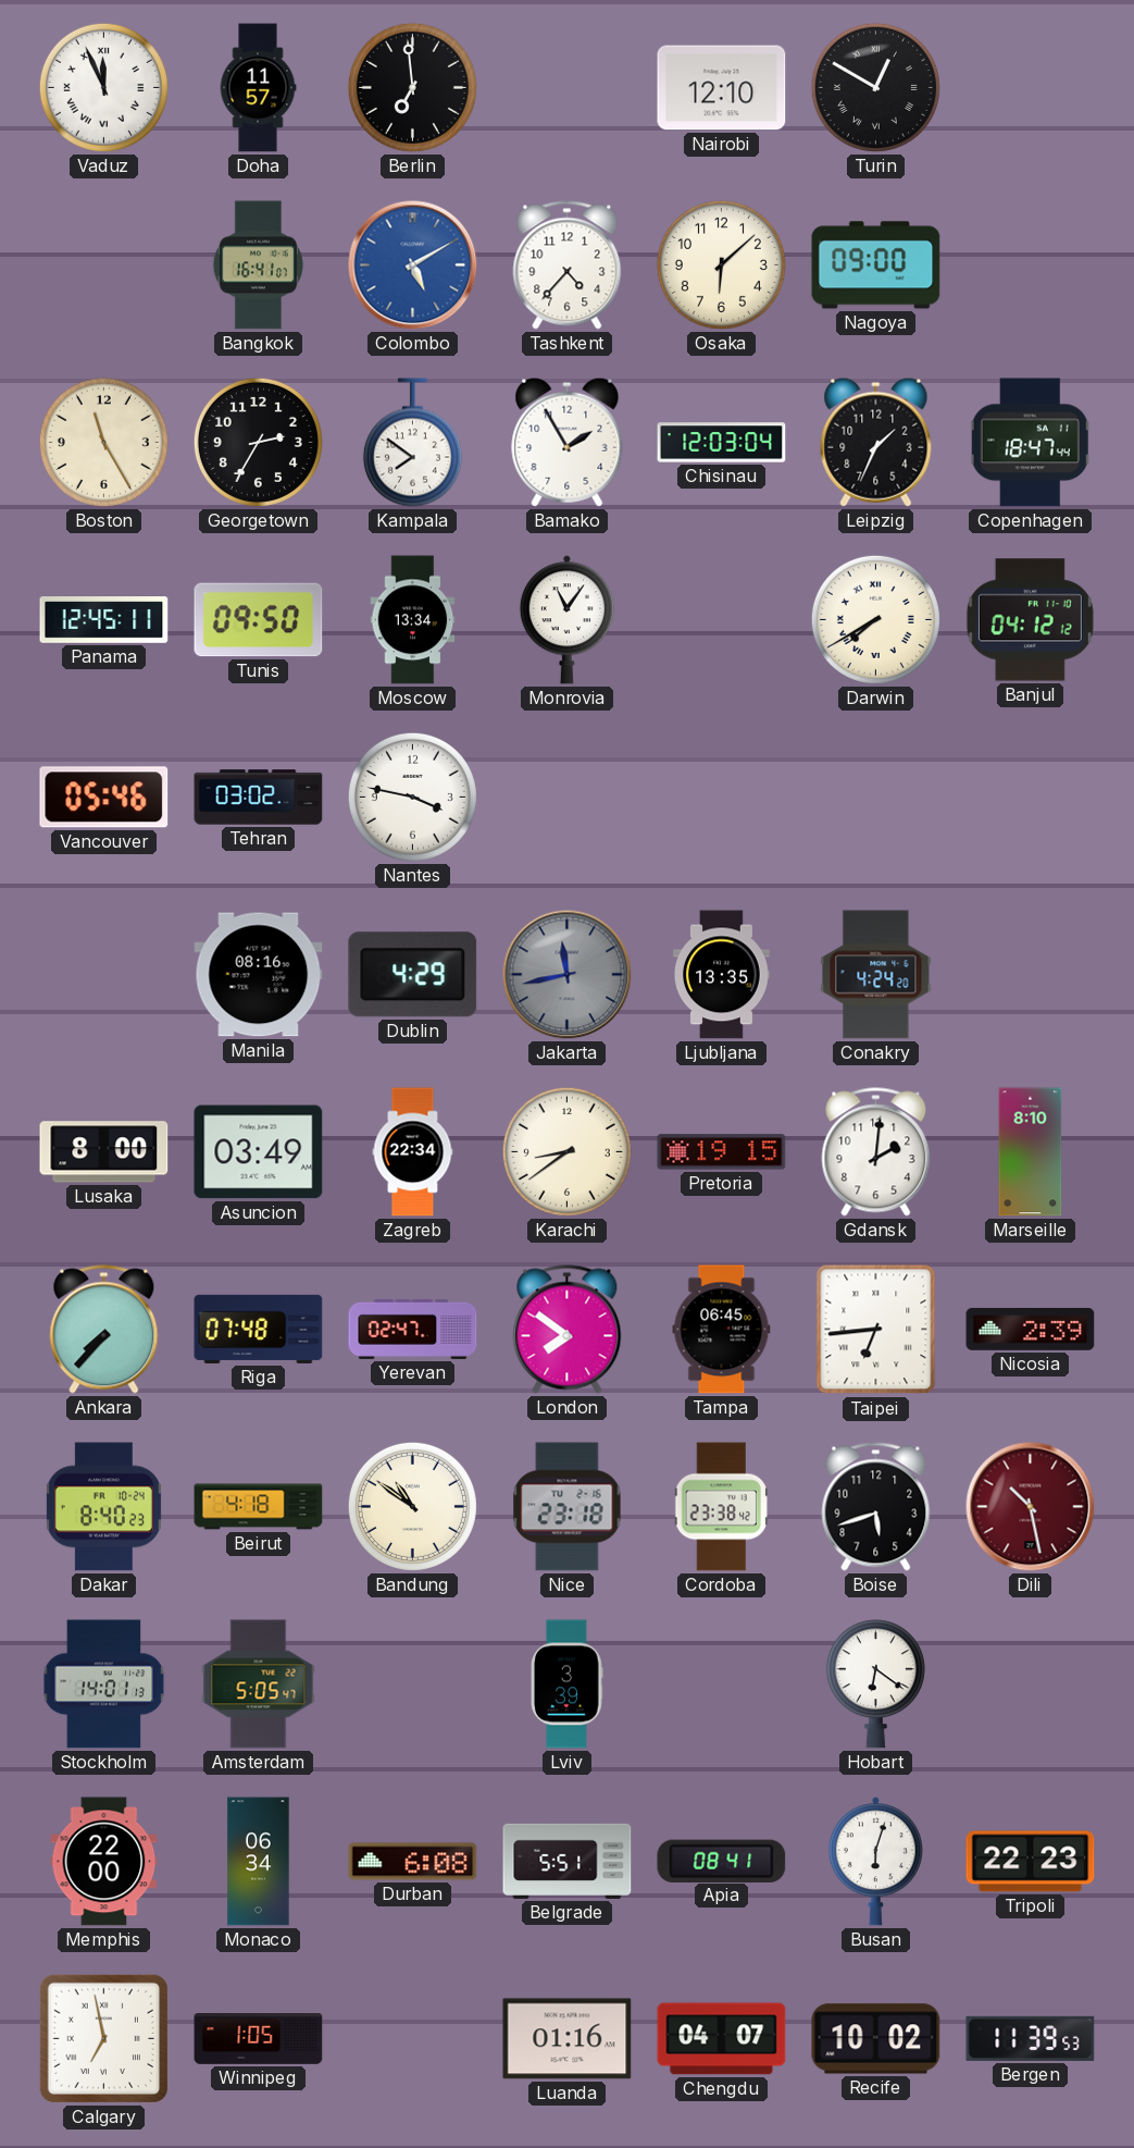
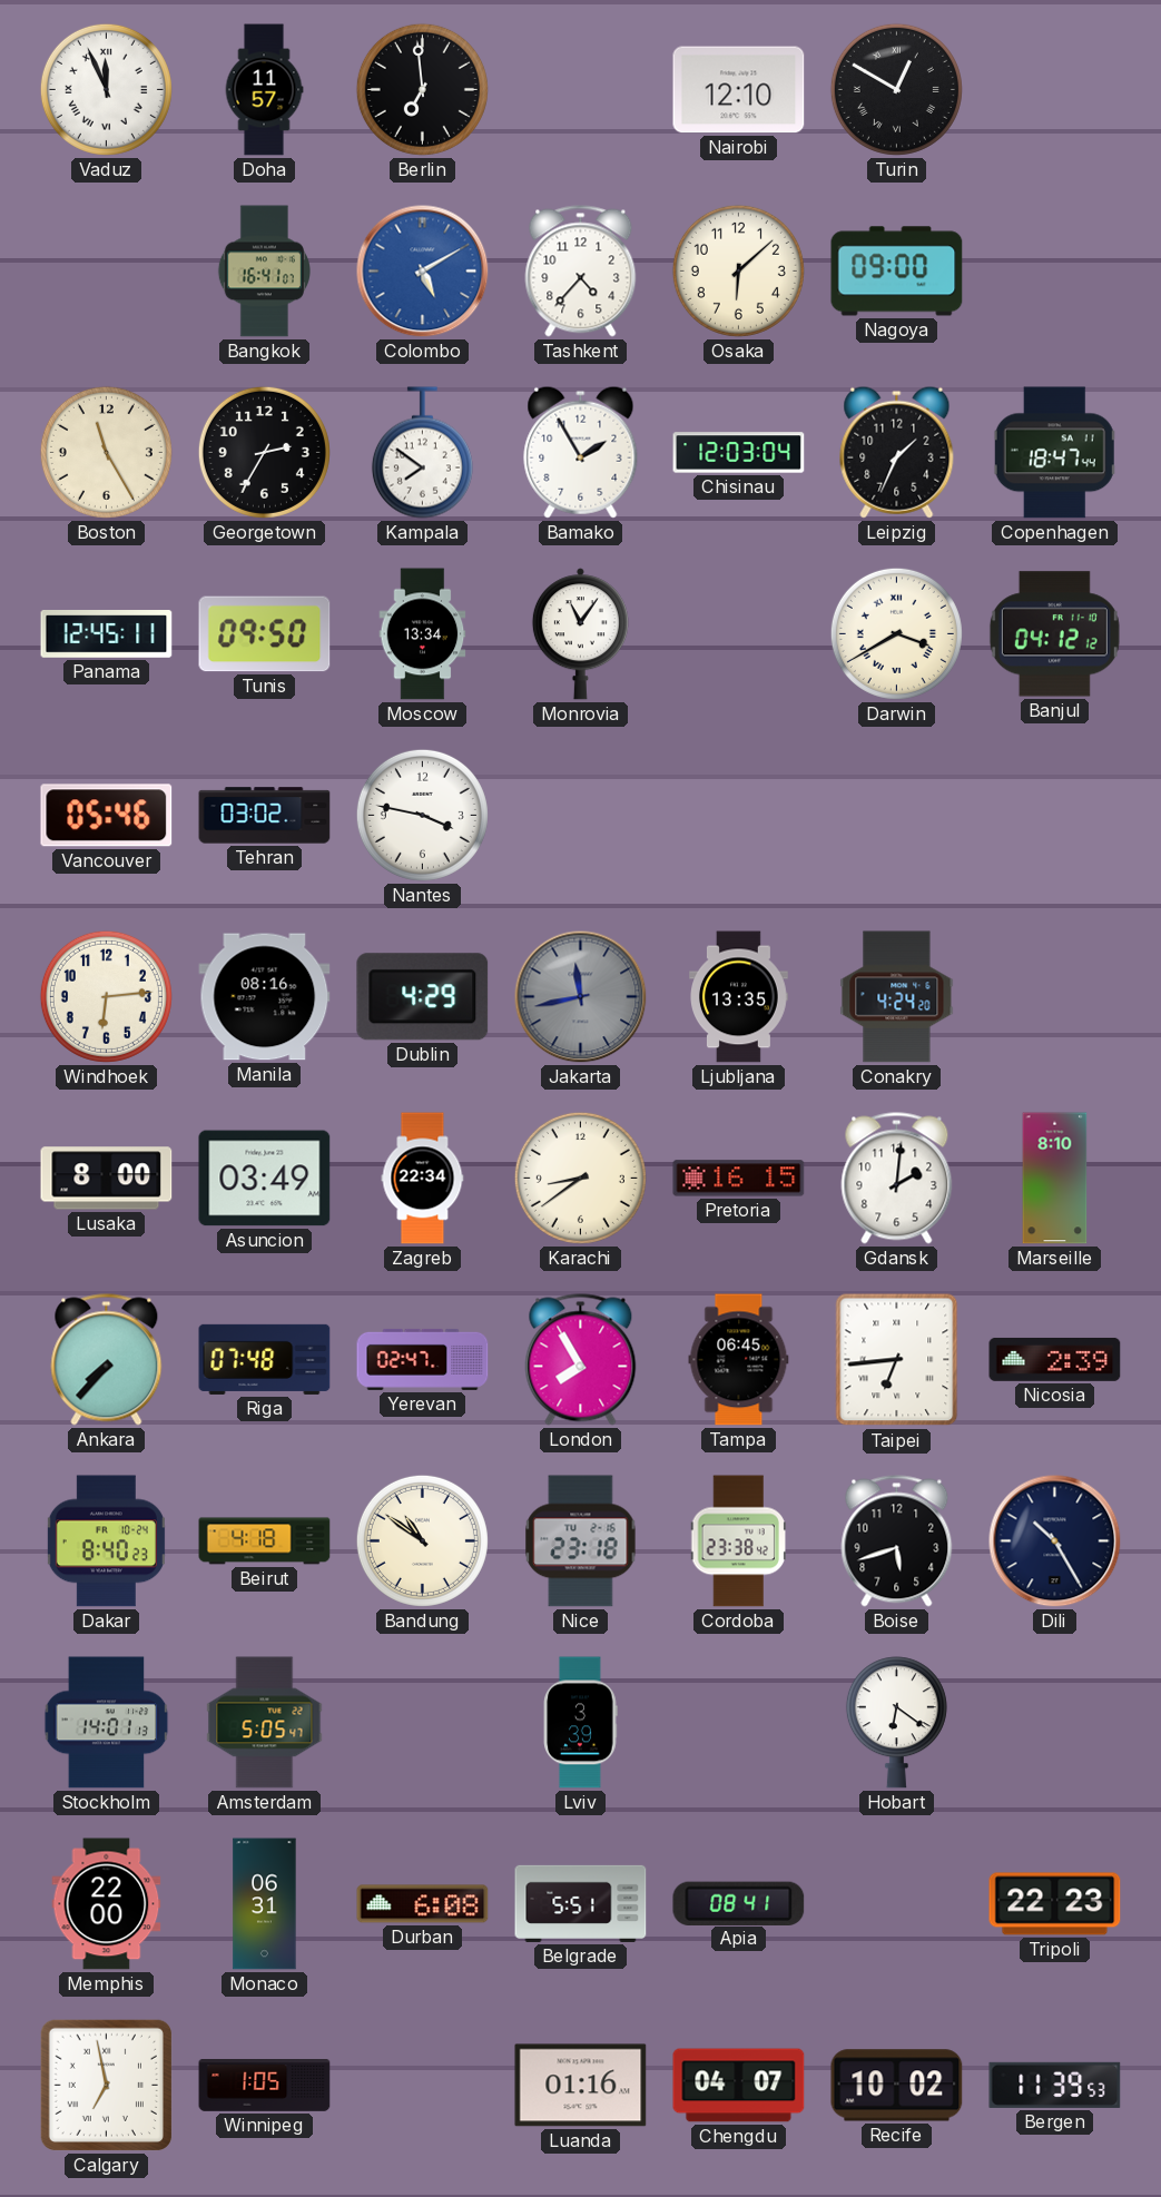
Darwin: 7:40 -> 3:40 (896, 633)
Windhoek: none -> 6:14 (106, 996)
Pretoria: 19:15 -> 16:15 (739, 1179)
London: 7:51 -> 7:55 (581, 1360)
Dili: 10:28 -> 10:25 (1055, 1541)
Dili dial: burgundy -> navy (1055, 1541)
Monaco: 06:34 -> 06:31 (265, 1904)
Busan: 6:03 -> none (875, 1862)
